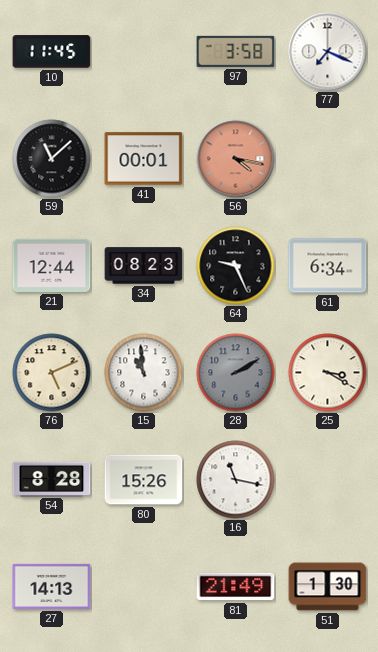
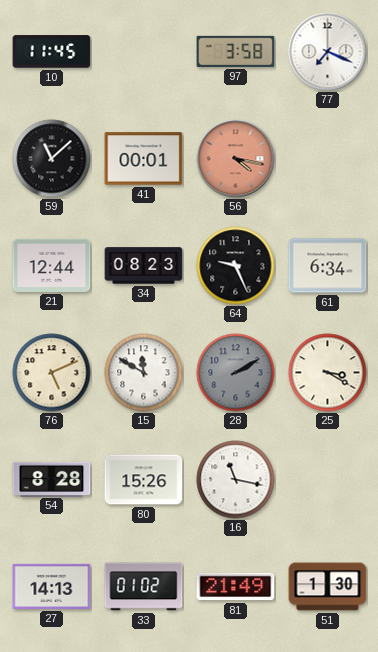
15: 10:59 -> 11:50 (144, 373)
33: none -> 01:02 (144, 587)
